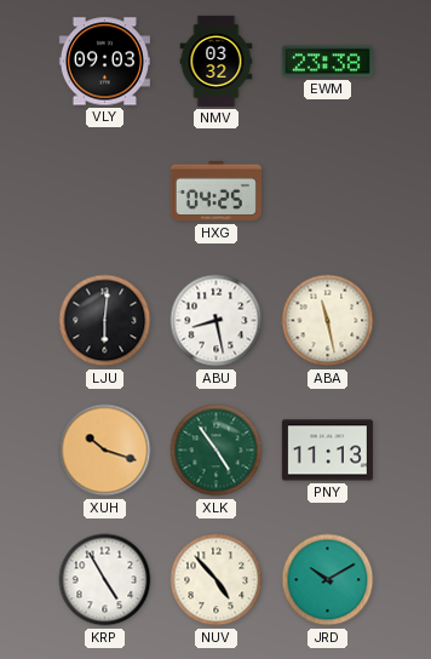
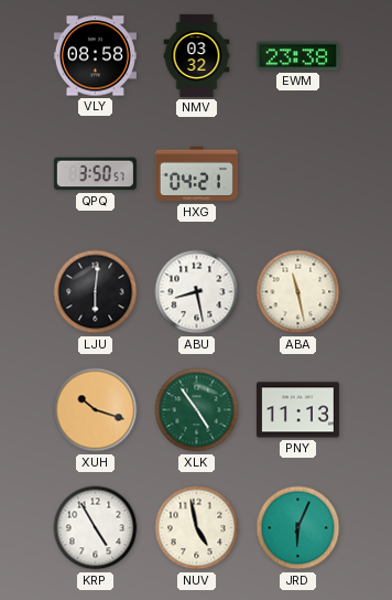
VLY: 09:03 -> 08:58 (95, 56)
QPQ: none -> 3:50 (95, 174)
HXG: 04:25 -> 04:21 (196, 174)
NUV: 4:53 -> 4:58 (197, 528)
JRD: 10:10 -> 6:04 (298, 528)
